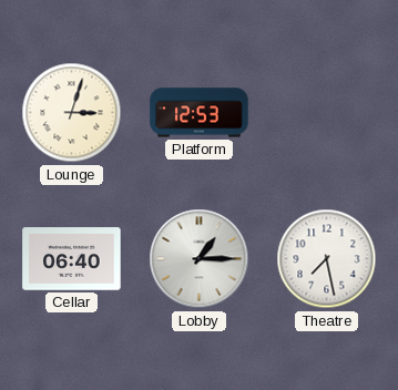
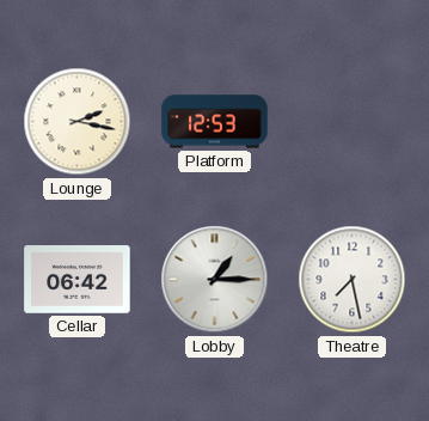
Lounge: 3:03 -> 2:17 (78, 122)
Cellar: 06:40 -> 06:42 (78, 280)
